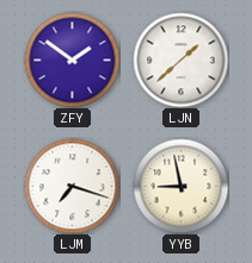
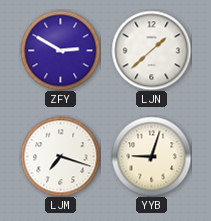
ZFY: 1:51 -> 2:50 (60, 50)
YYB: 8:58 -> 9:03 (151, 156)
